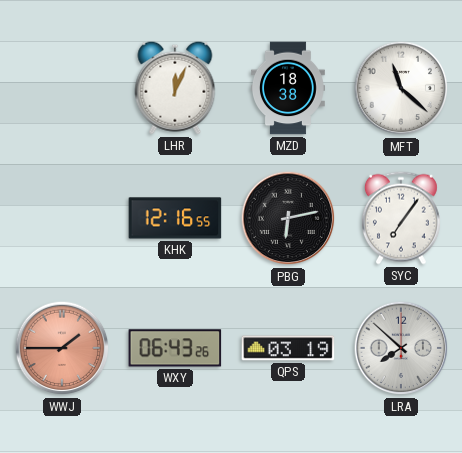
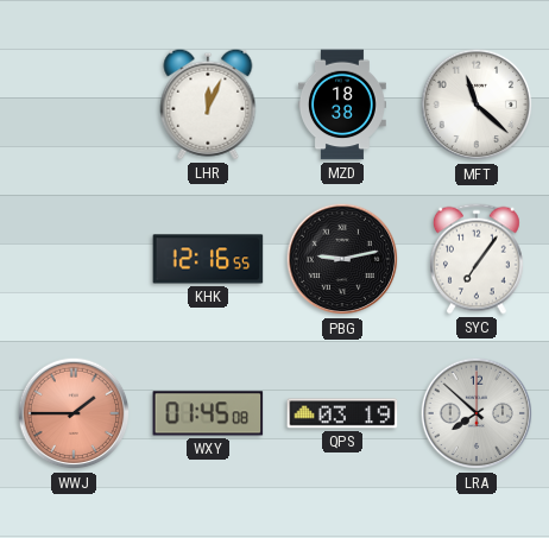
PBG: 6:13 -> 9:13 (342, 259)
WXY: 06:43 -> 01:45 (208, 413)
